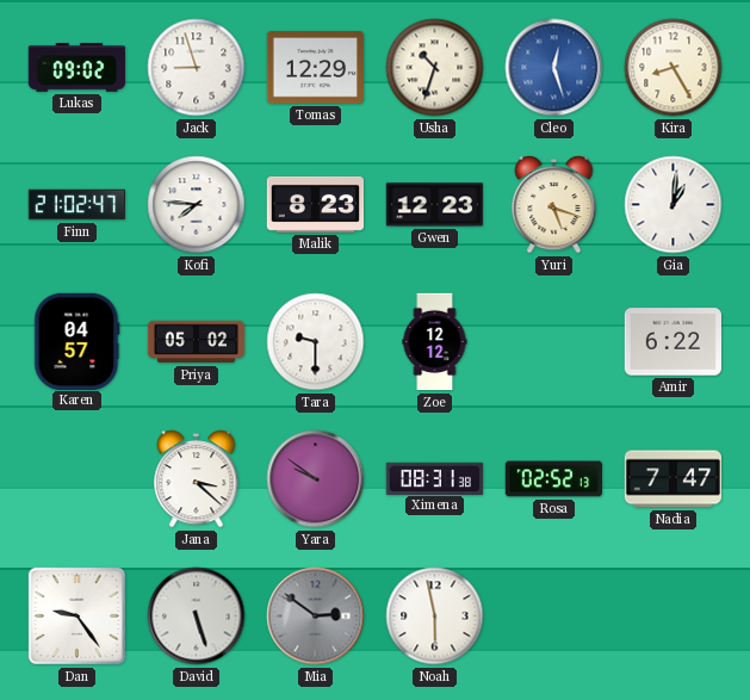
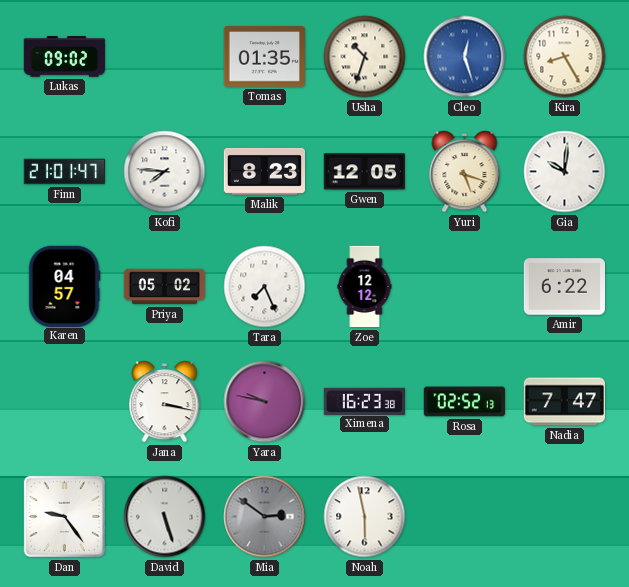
Jack: 8:57 -> none (197, 68)
Tomas: 12:29 -> 01:35 (264, 57)
Finn: 21:02 -> 21:01 (64, 172)
Gwen: 12:23 -> 12:05 (364, 172)
Gia: 1:01 -> 10:01 (565, 172)
Tara: 9:30 -> 7:26 (265, 287)
Jana: 3:22 -> 3:17 (165, 402)
Yara: 9:51 -> 9:47 (265, 402)
Ximena: 08:31 -> 16:23 (364, 401)
